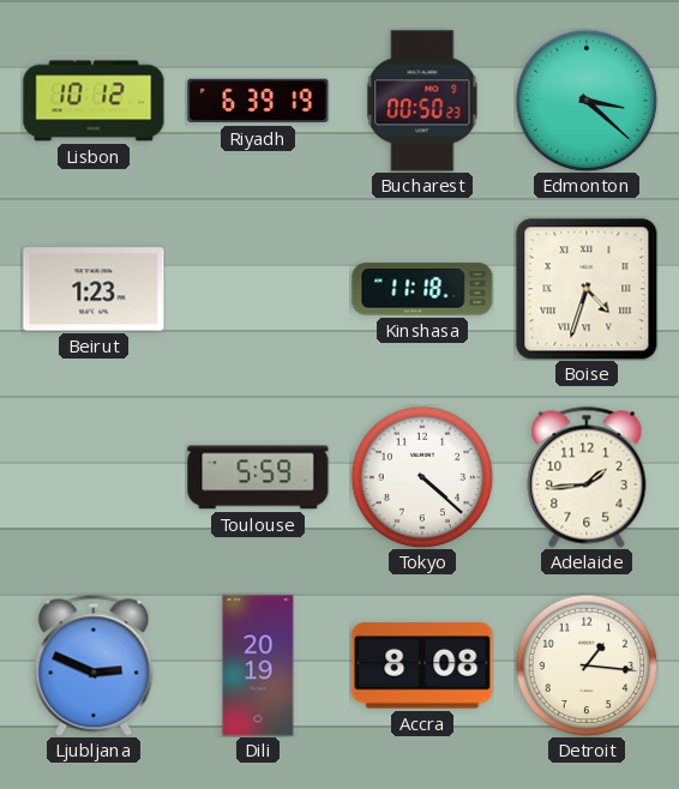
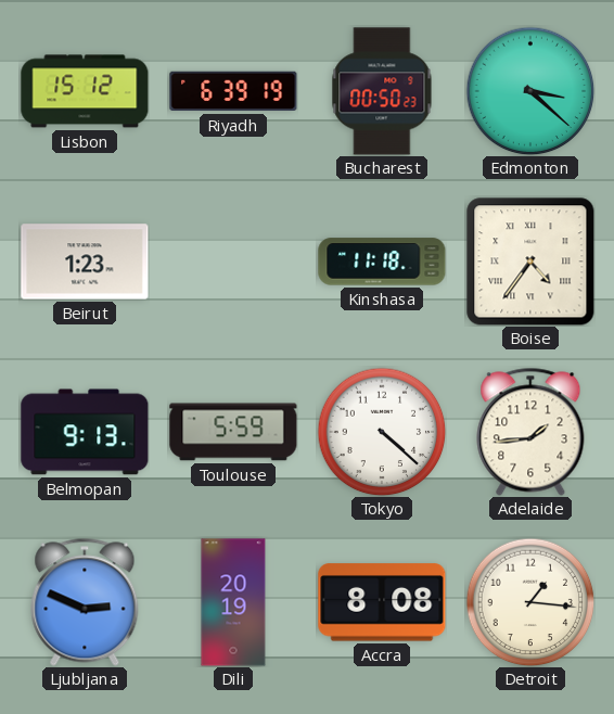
Lisbon: 10:12 -> 15:12 (85, 91)
Boise: 4:33 -> 4:36 (530, 262)
Belmopan: none -> 9:13 (85, 432)
